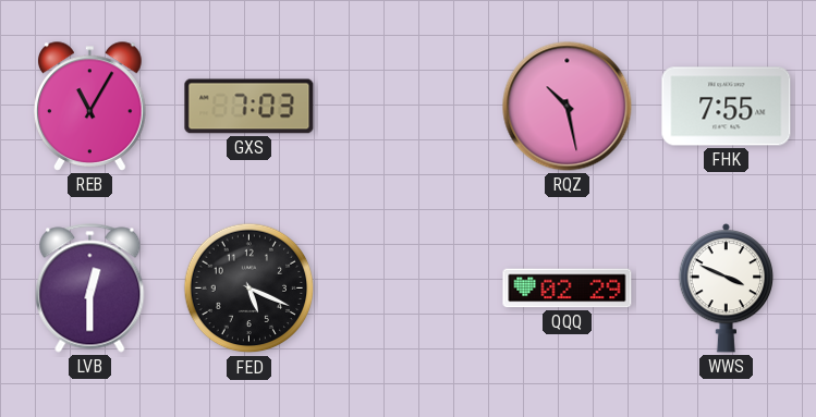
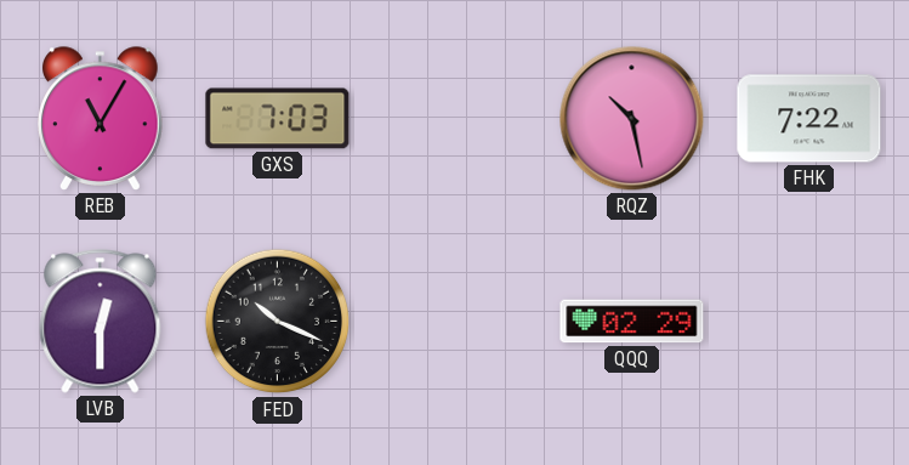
FHK: 7:55 -> 7:22 (809, 119)
FED: 5:19 -> 10:19 (278, 322)
WWS: 3:49 -> none (727, 287)
